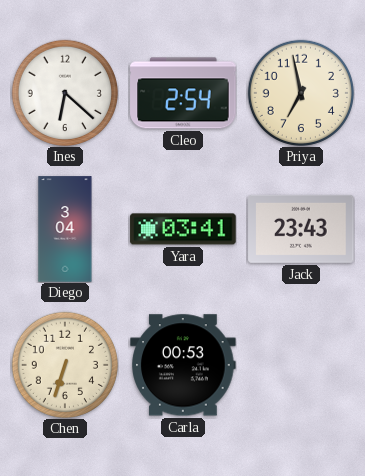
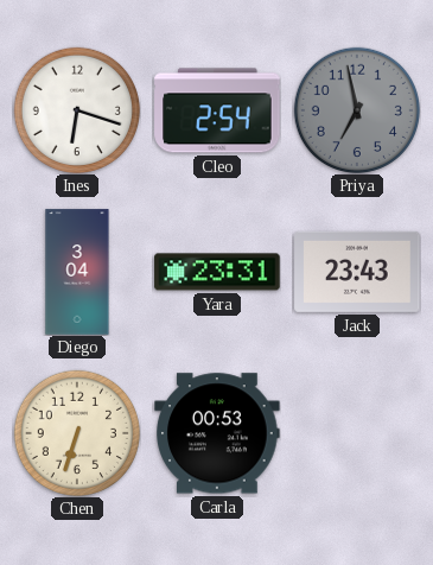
Ines: 6:22 -> 6:18 (76, 109)
Priya dial: cream -> grey (356, 109)
Yara: 03:41 -> 23:31 (217, 272)
